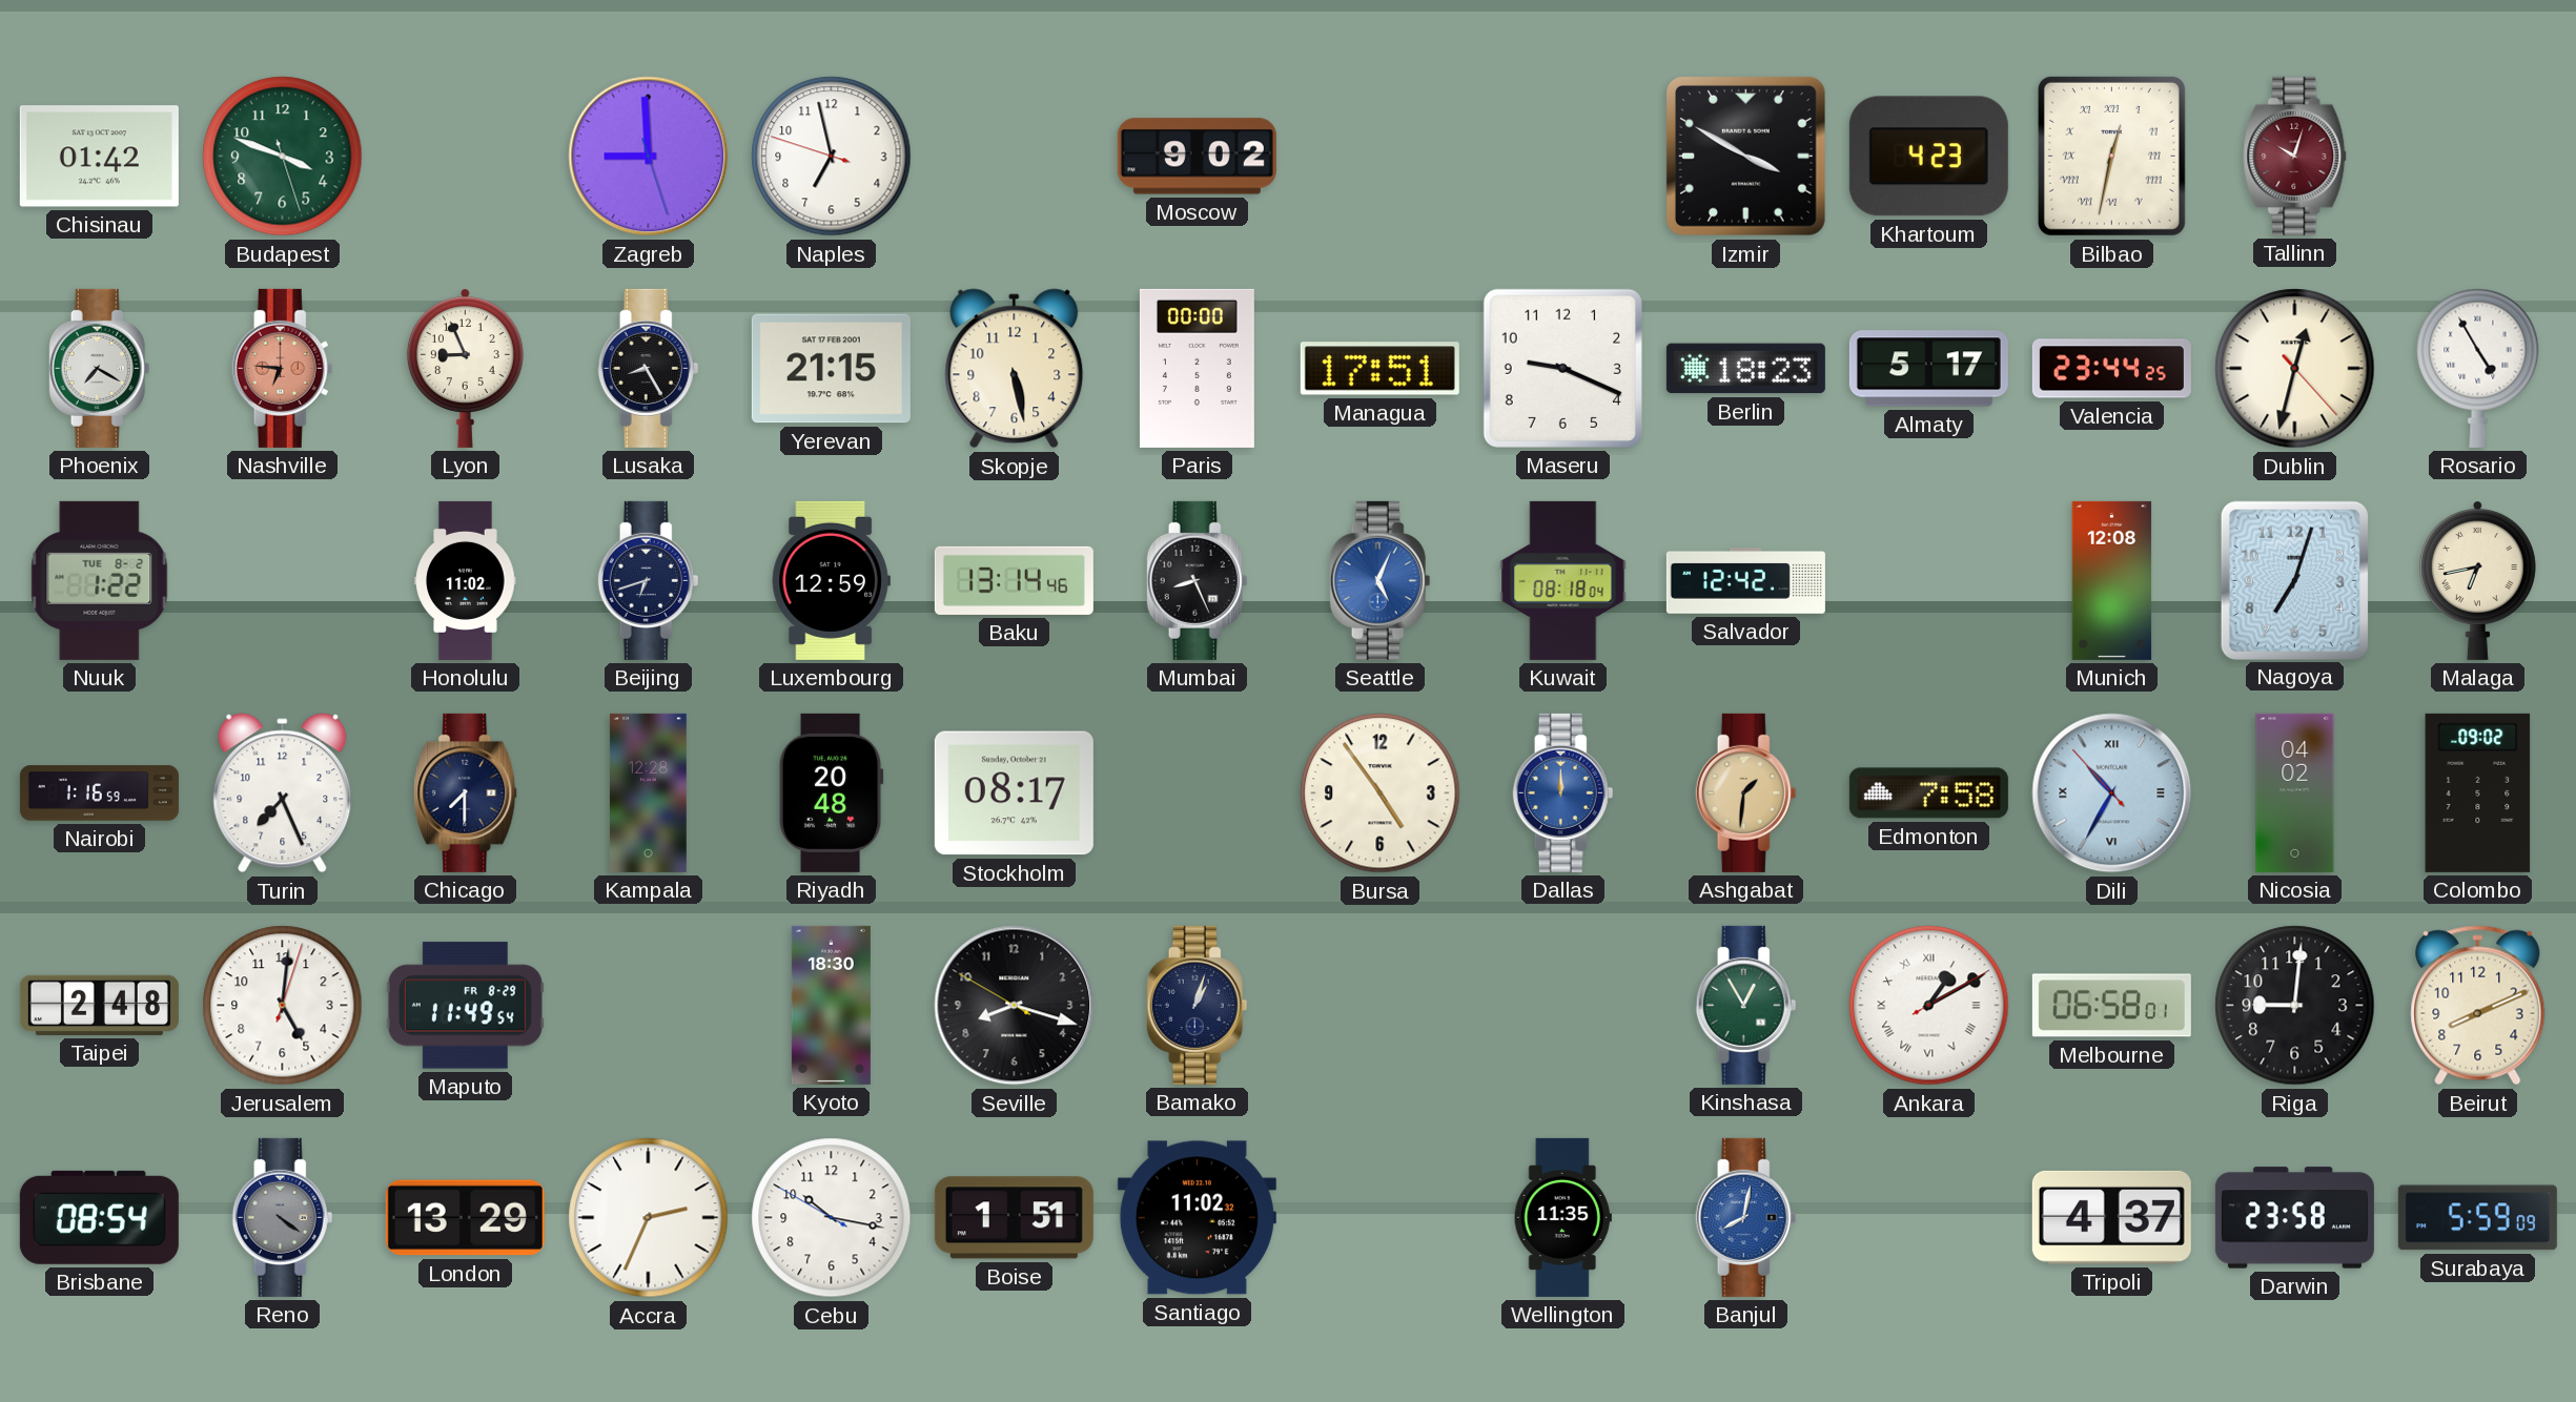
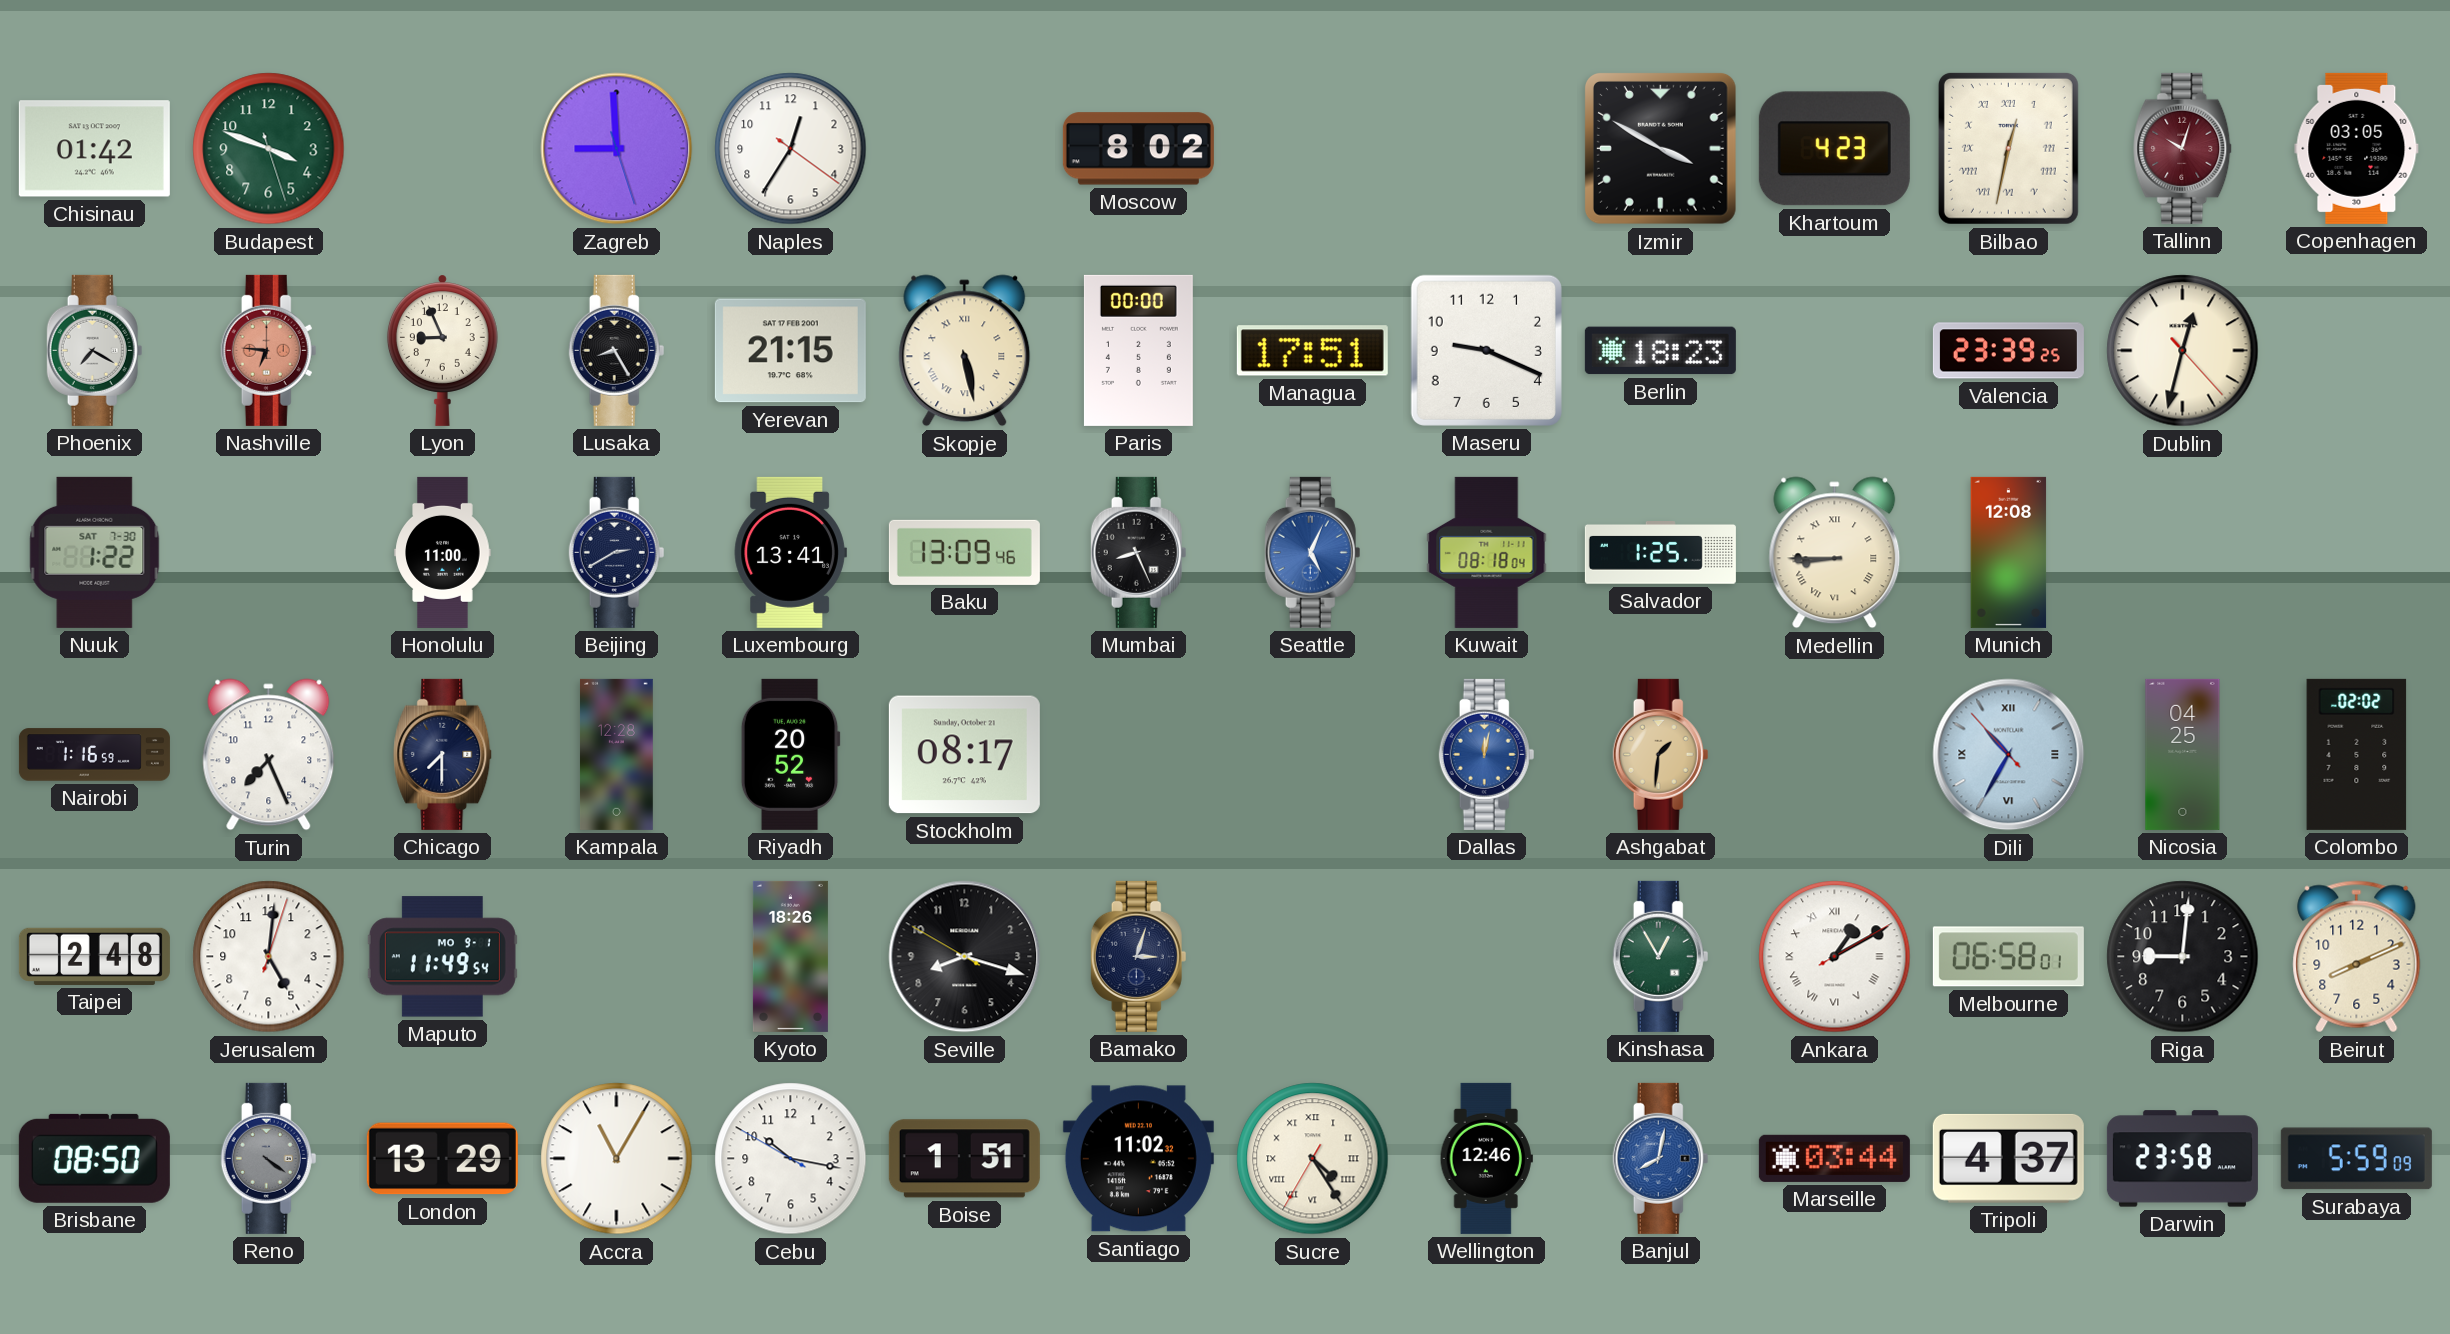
Naples: 6:57 -> 12:35 (791, 149)
Moscow: 9:02 -> 8:02 (1138, 149)
Copenhagen: none -> 03:05 (2357, 148)
Skopje numerals: Arabic -> Roman (965, 351)
Almaty: 5:17 -> none (1928, 369)
Valencia: 23:44 -> 23:39 (2008, 351)
Rosario: 4:55 -> none (2478, 368)
Nuuk date: TUE 8-2 -> SAT 7-30 (95, 552)
Honolulu: 11:02 -> 11:00 (443, 552)
Beijing: 6:42 -> 2:40 (617, 552)
Luxembourg: 12:59 -> 13:41 (790, 552)
Baku: 13:14 -> 13:09 (964, 552)
Salvador: 12:42 -> 1:25 (1660, 553)
Medellin: none -> 8:45 (1835, 553)
Nagoya: 7:03 -> none (2294, 580)
Malaga: 6:43 -> none (2477, 580)
Riyadh: 20:48 -> 20:52 (790, 754)
Bursa: 4:54 -> none (1381, 793)
Dallas: 12:00 -> 12:02 (1487, 754)
Edmonton: 7:58 -> none (1928, 793)
Nicosia: 04:02 -> 04:25 (2183, 754)
Colombo: 09:02 -> 02:02 (2357, 754)
Maputo date: FR 8-29 -> MO 9-1 (442, 957)
Kyoto: 18:30 -> 18:26 (790, 956)
Bamako: 1:03 -> 3:03 (1139, 956)
Brisbane: 08:54 -> 08:50 (94, 1158)
Accra: 2:34 -> 11:05 (617, 1159)
Sucre: none -> 4:24 (1313, 1159)
Wellington: 11:35 -> 12:46 (1486, 1158)
Marseille: none -> 03:44 (1834, 1158)
